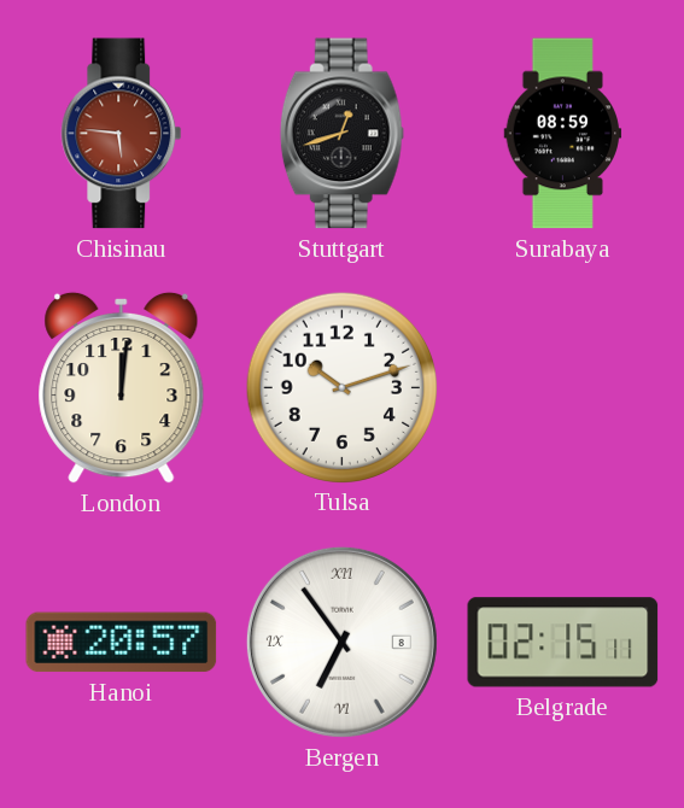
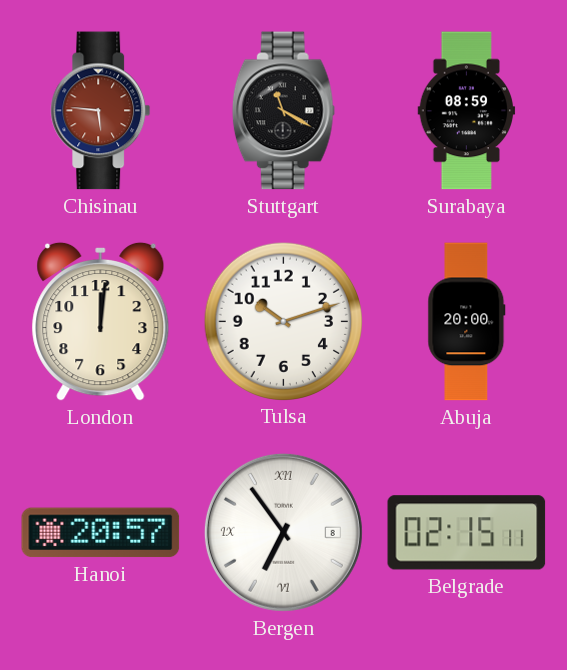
Stuttgart: 12:42 -> 11:20 (283, 111)
Abuja: none -> 20:00 (467, 322)
